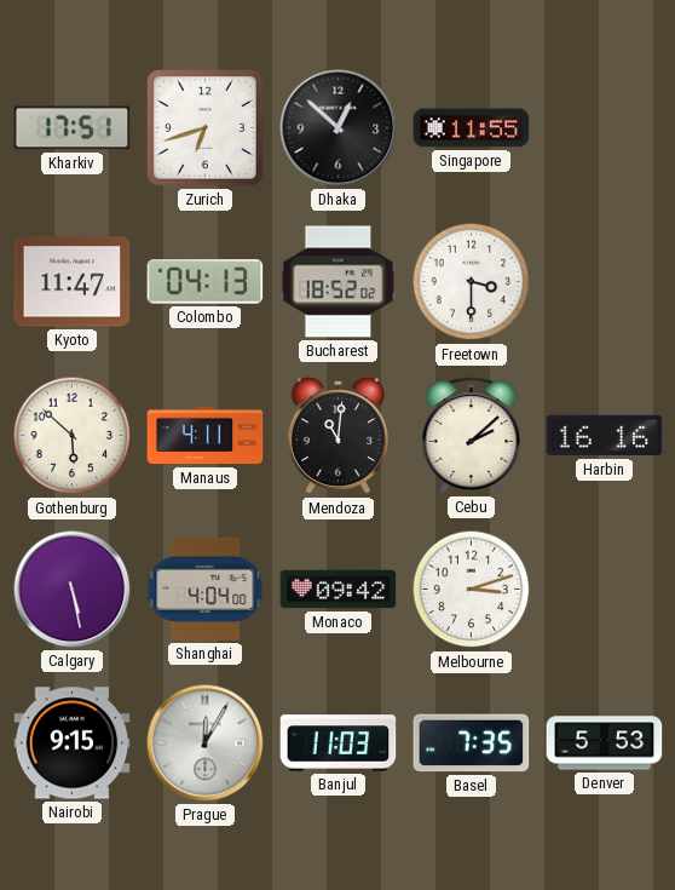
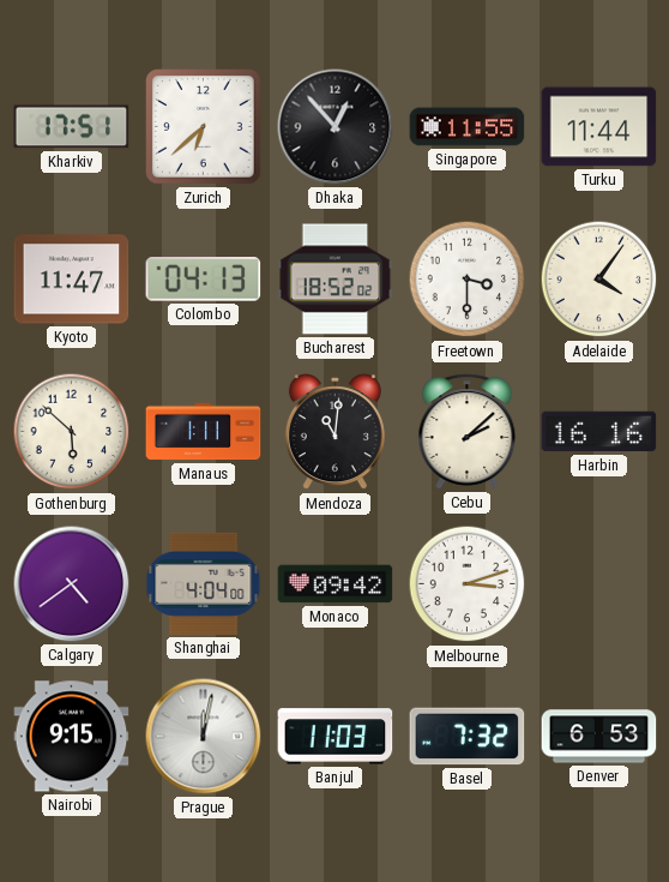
Zurich: 6:42 -> 6:38 (204, 127)
Dhaka: 12:52 -> 12:53 (336, 127)
Turku: none -> 11:44 (599, 127)
Adelaide: none -> 4:06 (599, 280)
Manaus: 4:11 -> 1:11 (204, 432)
Calgary: 5:28 -> 4:39 (72, 584)
Prague: 12:05 -> 12:02 (204, 737)
Basel: 7:35 -> 7:32 (468, 737)
Denver: 5:53 -> 6:53 (599, 737)
